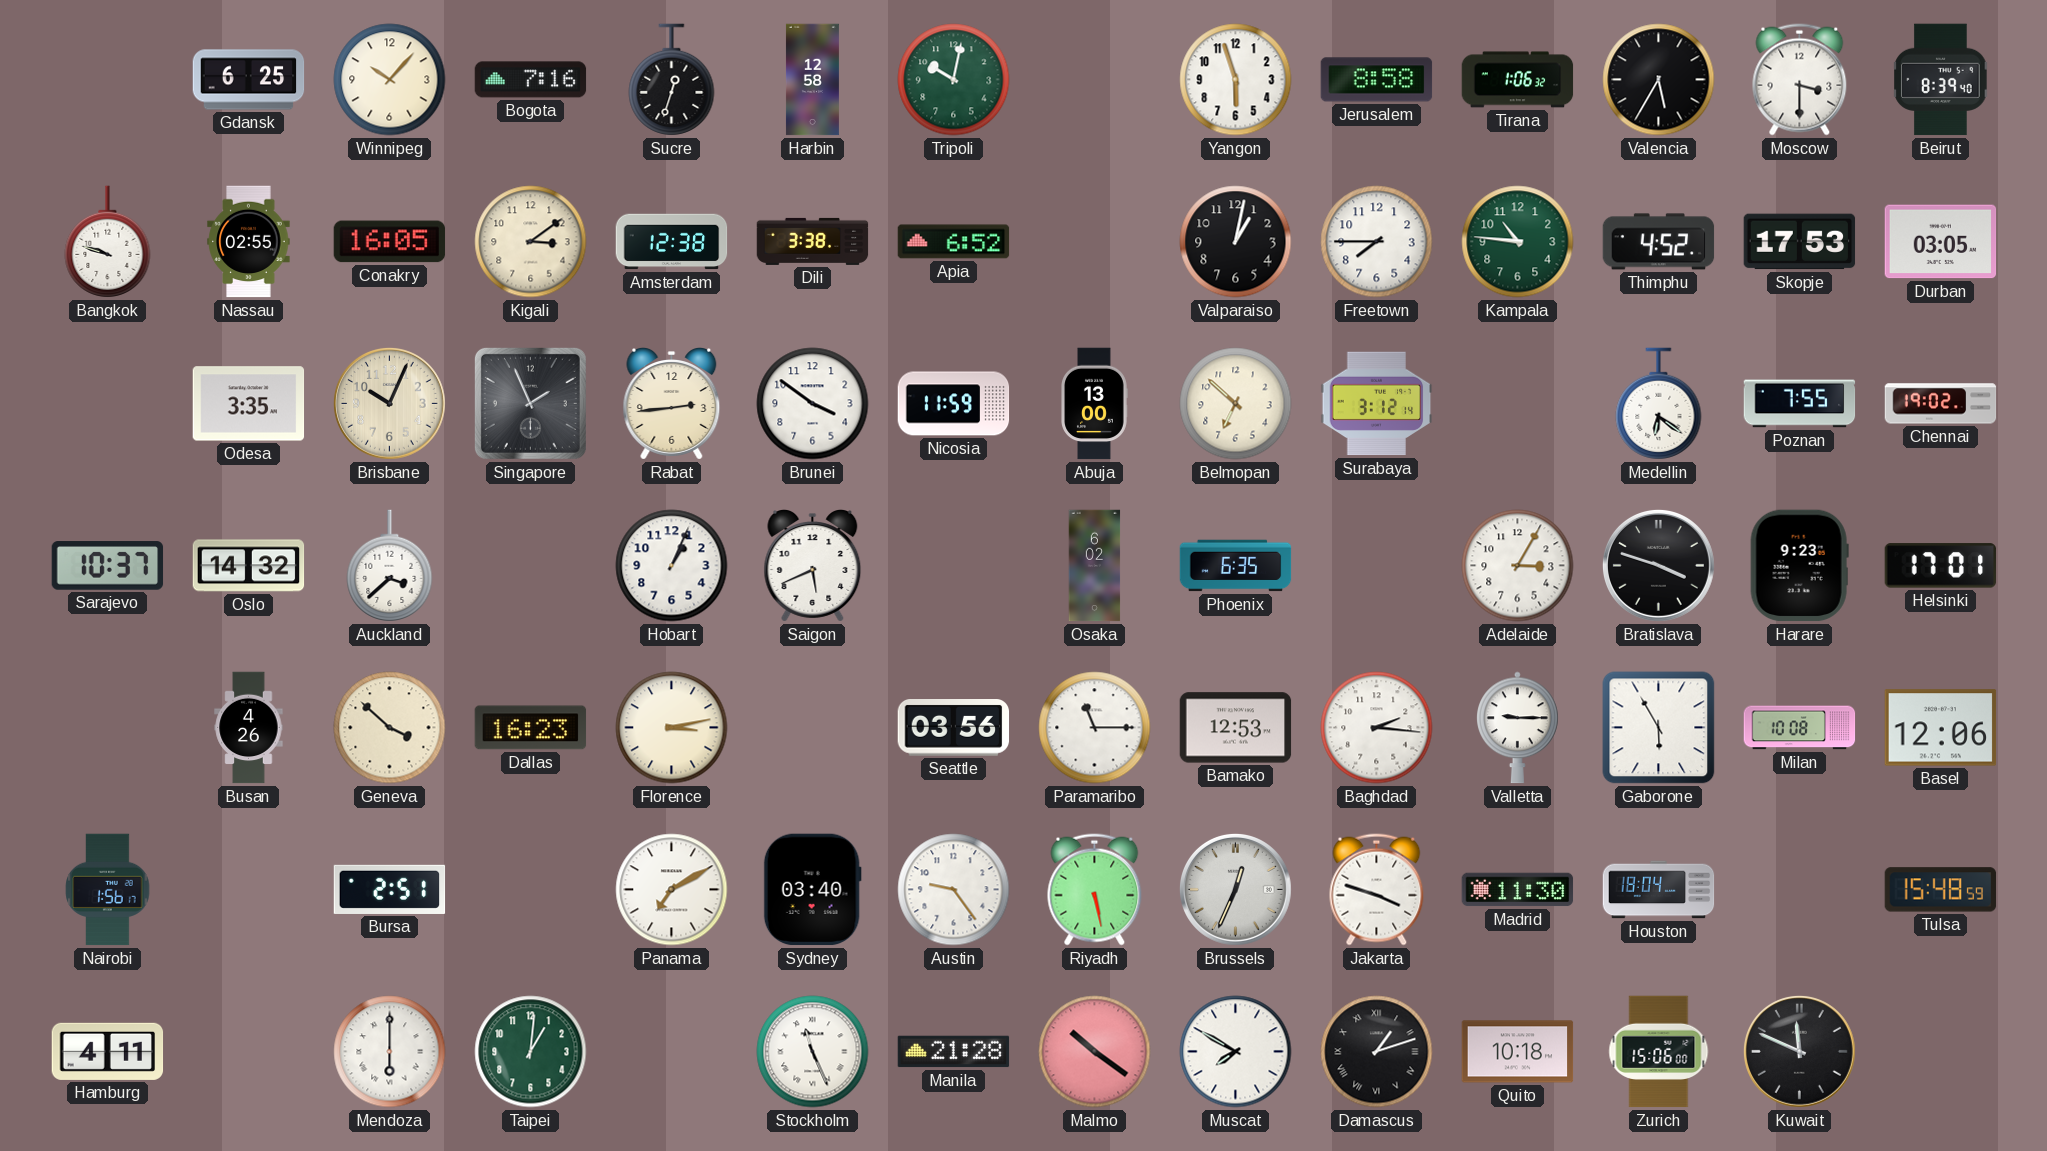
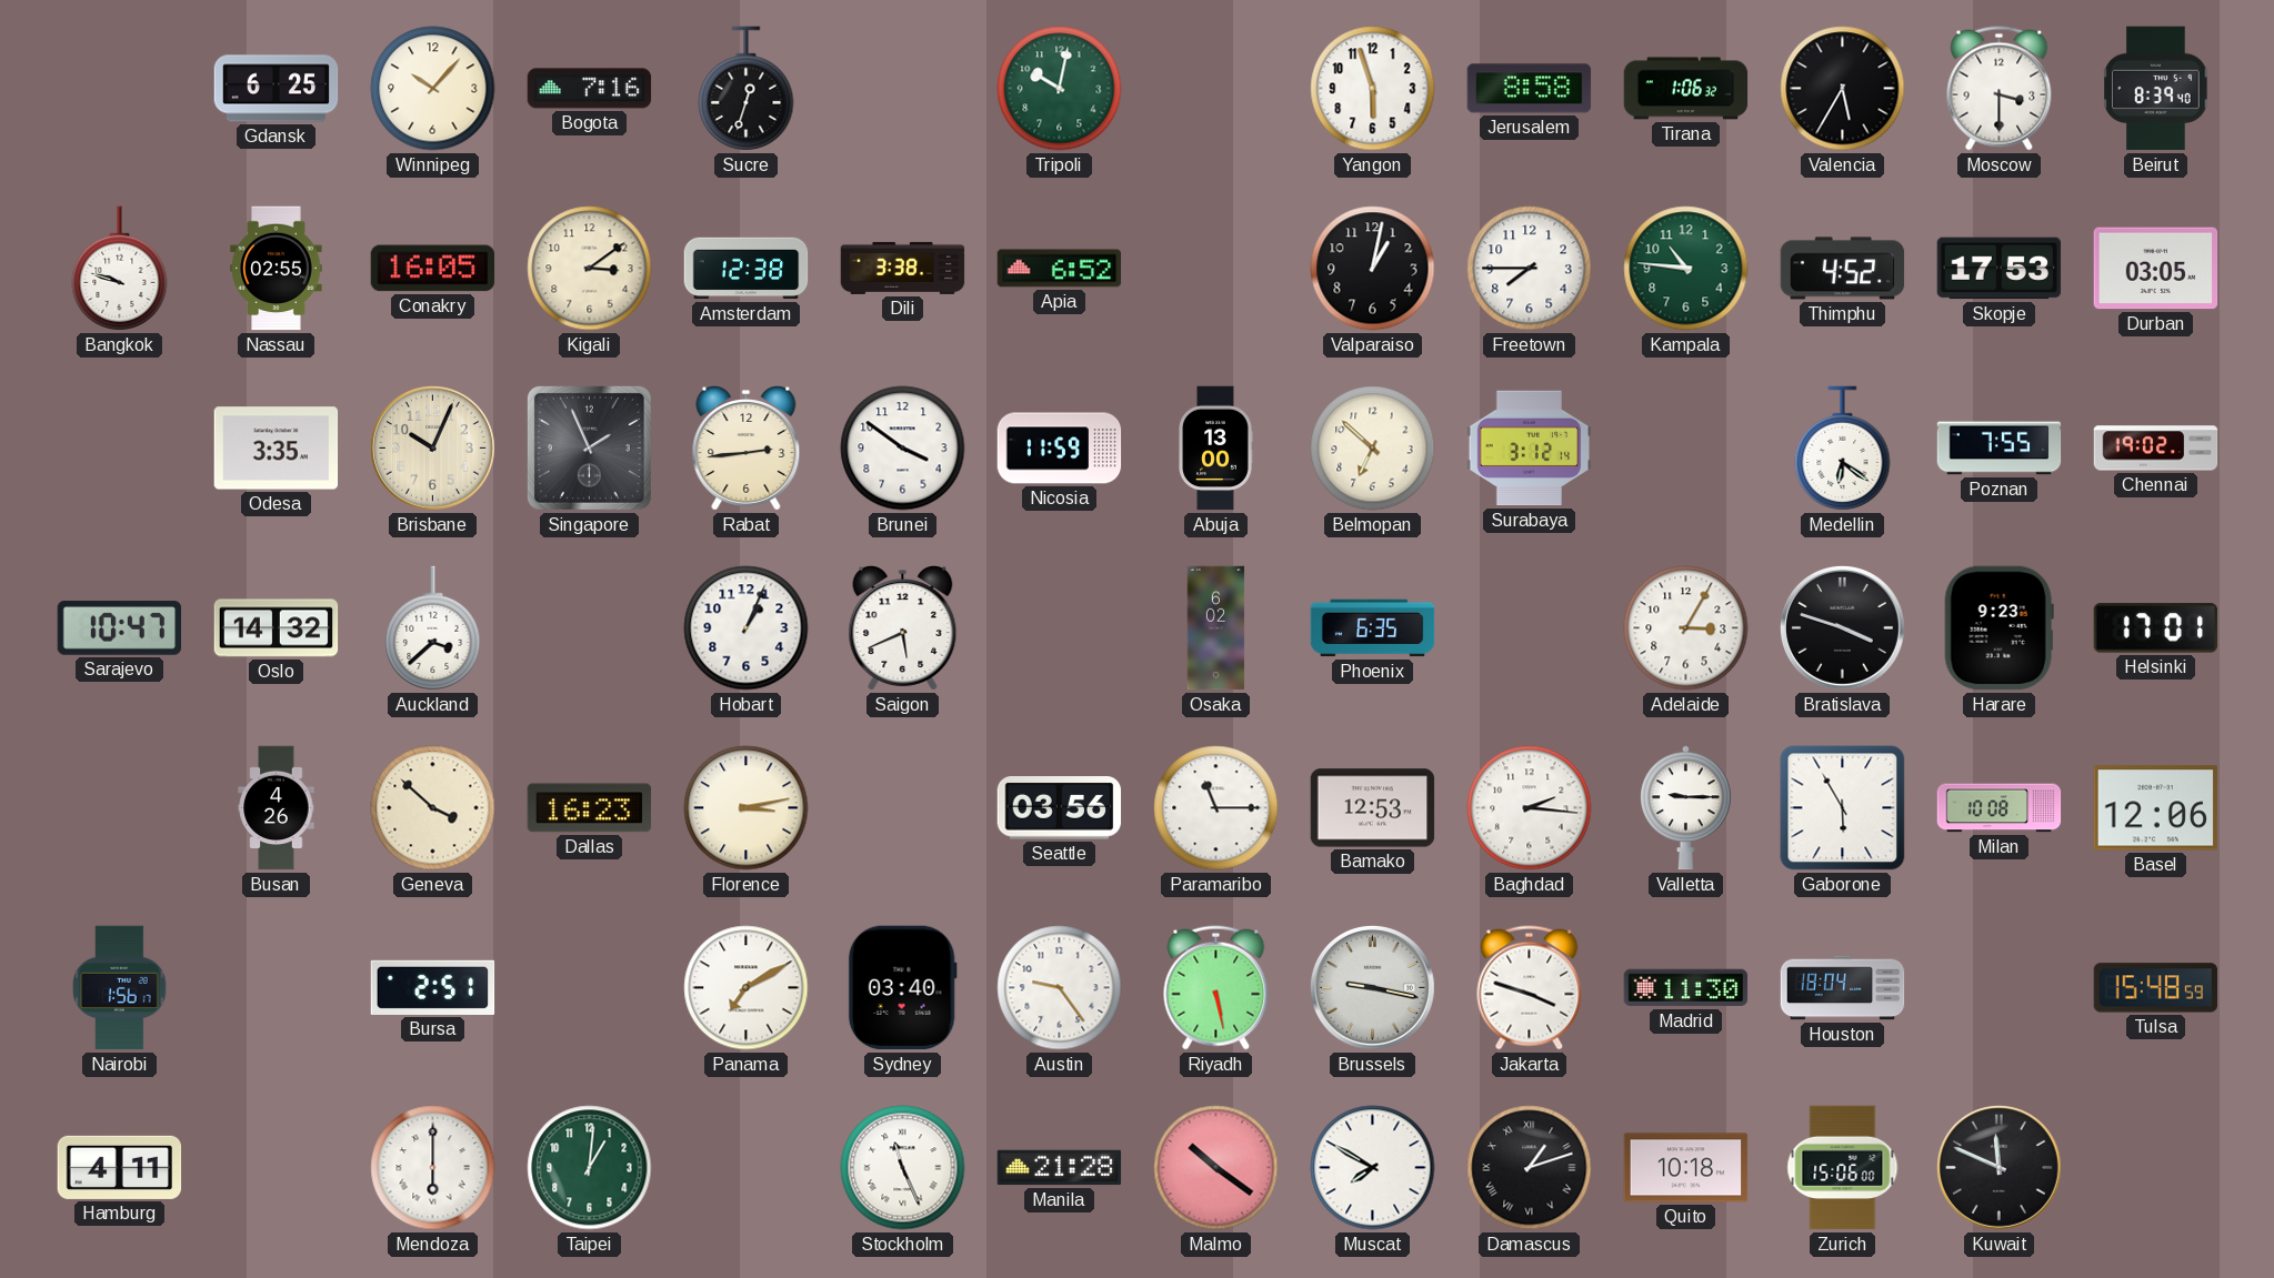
Harbin: 12:58 -> none (812, 80)
Sarajevo: 10:37 -> 10:47 (120, 628)
Brussels: 12:34 -> 9:17 (1373, 988)
